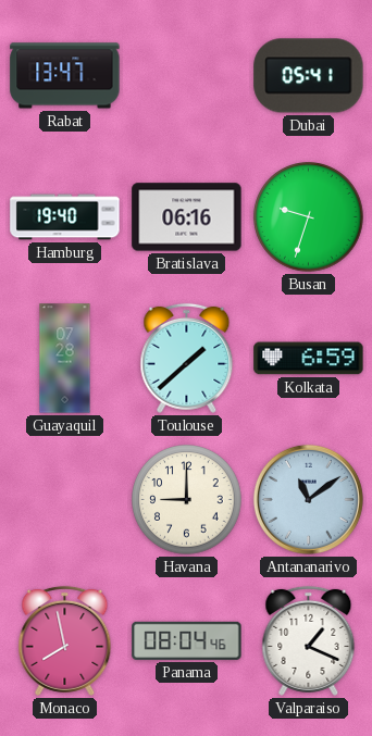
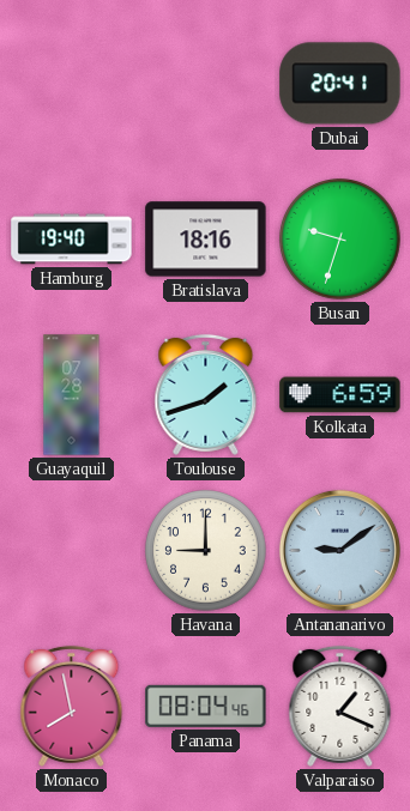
Rabat: 13:47 -> none (65, 76)
Dubai: 05:41 -> 20:41 (340, 84)
Bratislava: 06:16 -> 18:16 (206, 240)
Toulouse: 1:38 -> 1:42 (206, 394)
Antananarivo: 11:09 -> 9:09 (339, 550)
